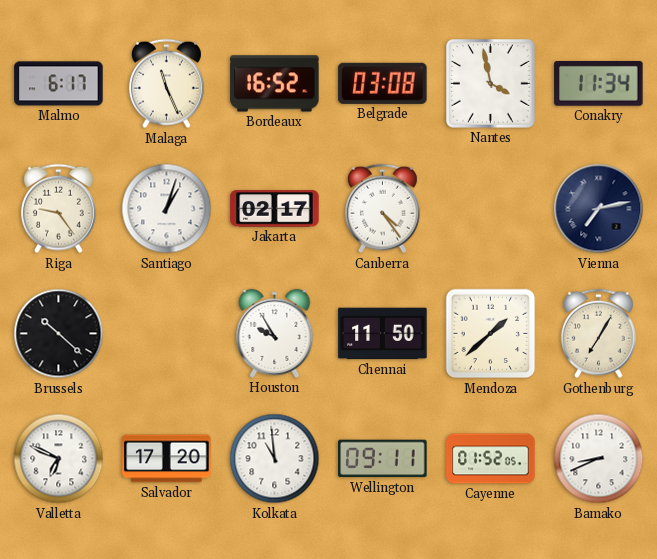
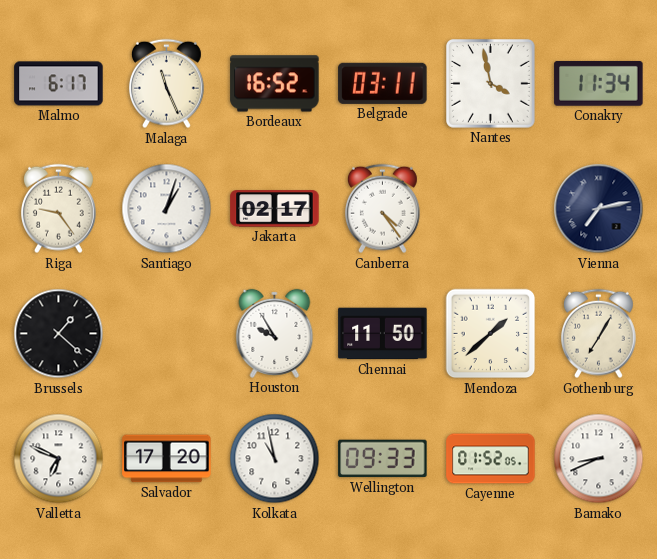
Belgrade: 03:08 -> 03:11 (383, 83)
Brussels: 10:22 -> 1:22 (59, 334)
Kolkata: 10:59 -> 10:58 (275, 459)
Wellington: 09:11 -> 09:33 (383, 459)
